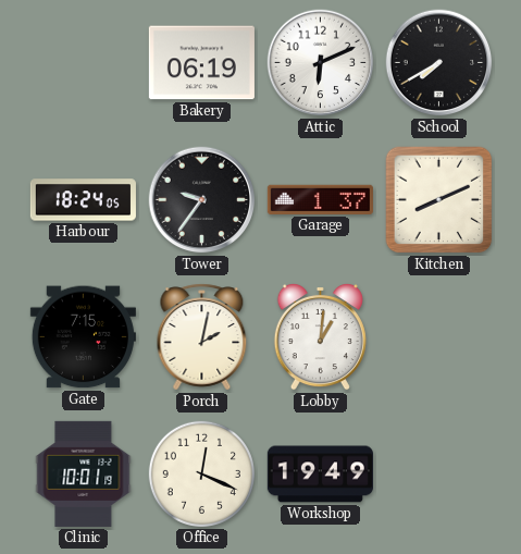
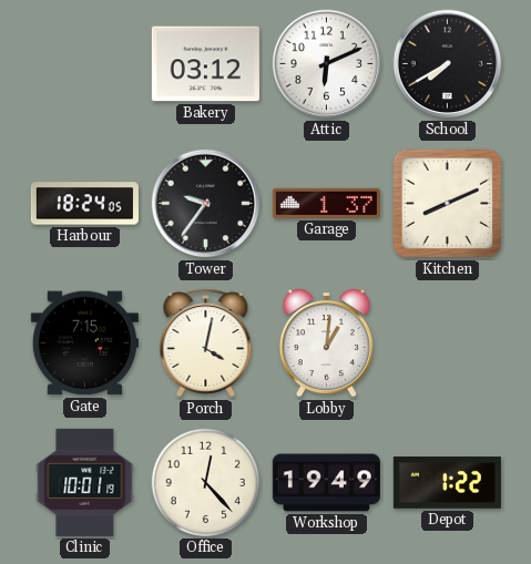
Bakery: 06:19 -> 03:12 (205, 64)
Porch: 2:02 -> 4:02 (206, 343)
Office: 12:19 -> 12:23 (205, 482)
Depot: none -> 1:22 (447, 483)
